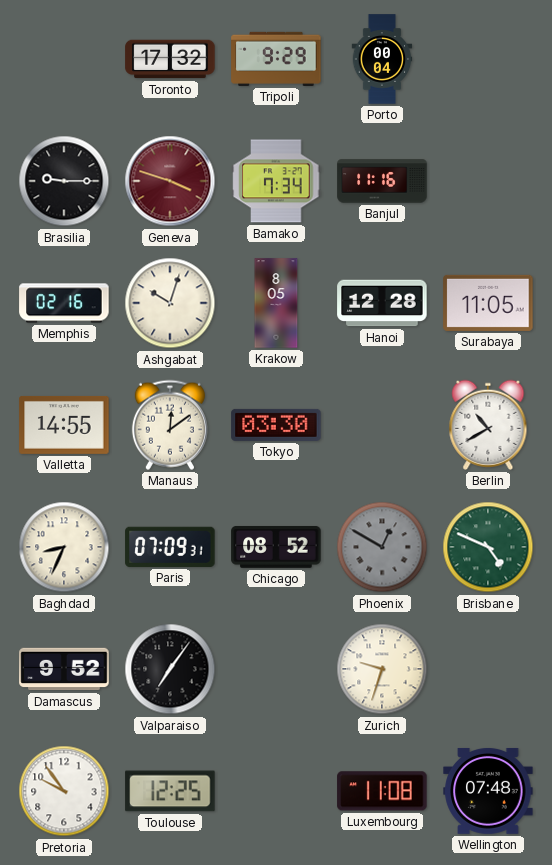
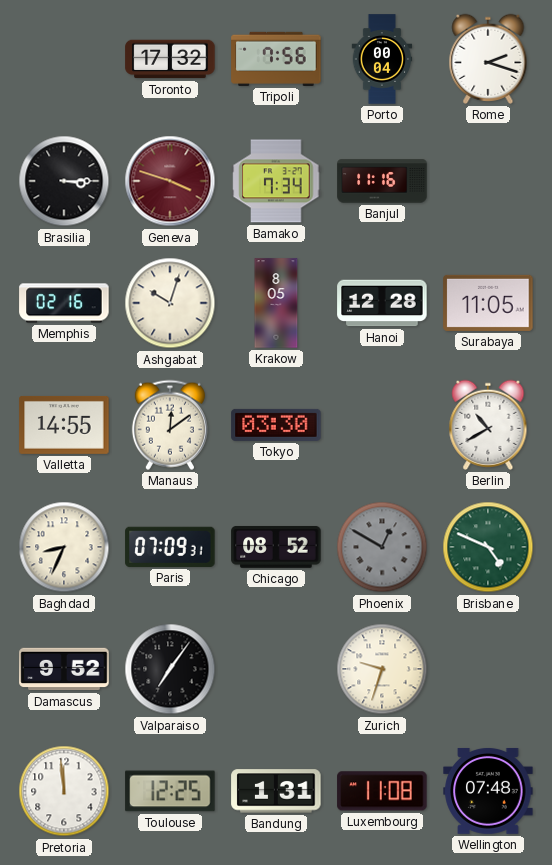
Tripoli: 9:29 -> 7:56 (276, 59)
Rome: none -> 2:18 (488, 59)
Brasilia: 9:15 -> 3:15 (64, 181)
Pretoria: 9:54 -> 11:59 (64, 791)
Bandung: none -> 1:31 (276, 791)
